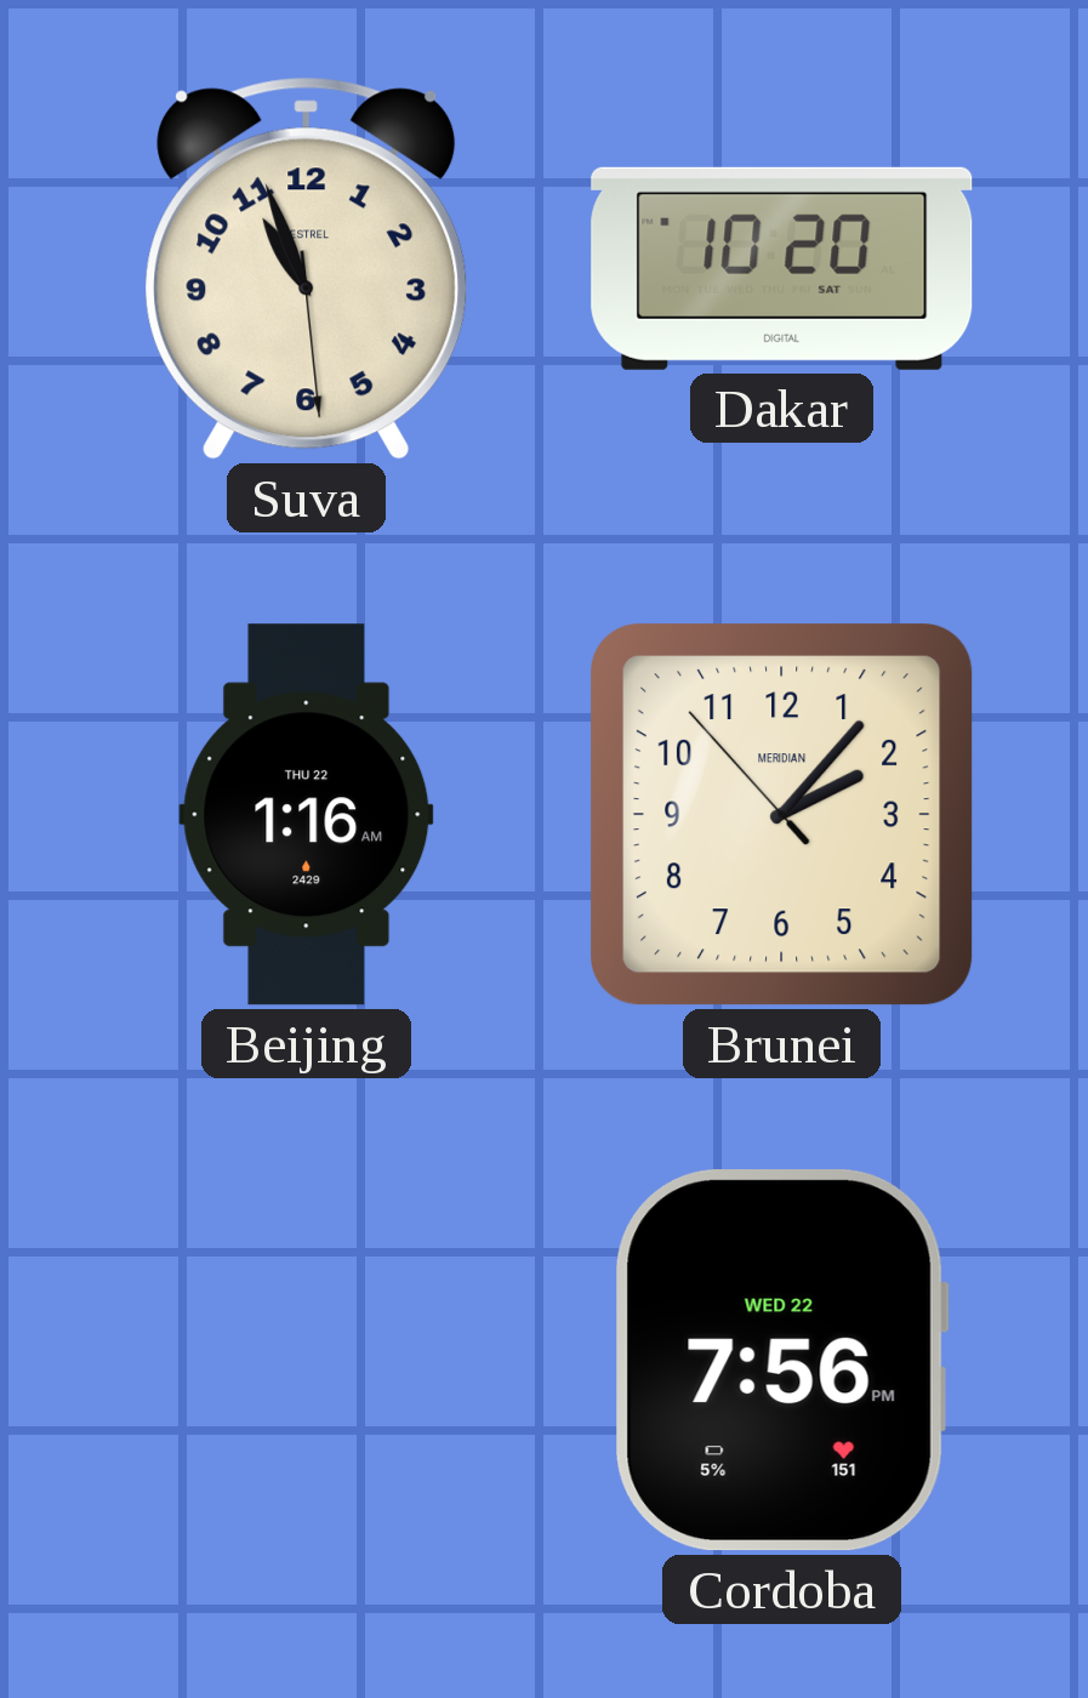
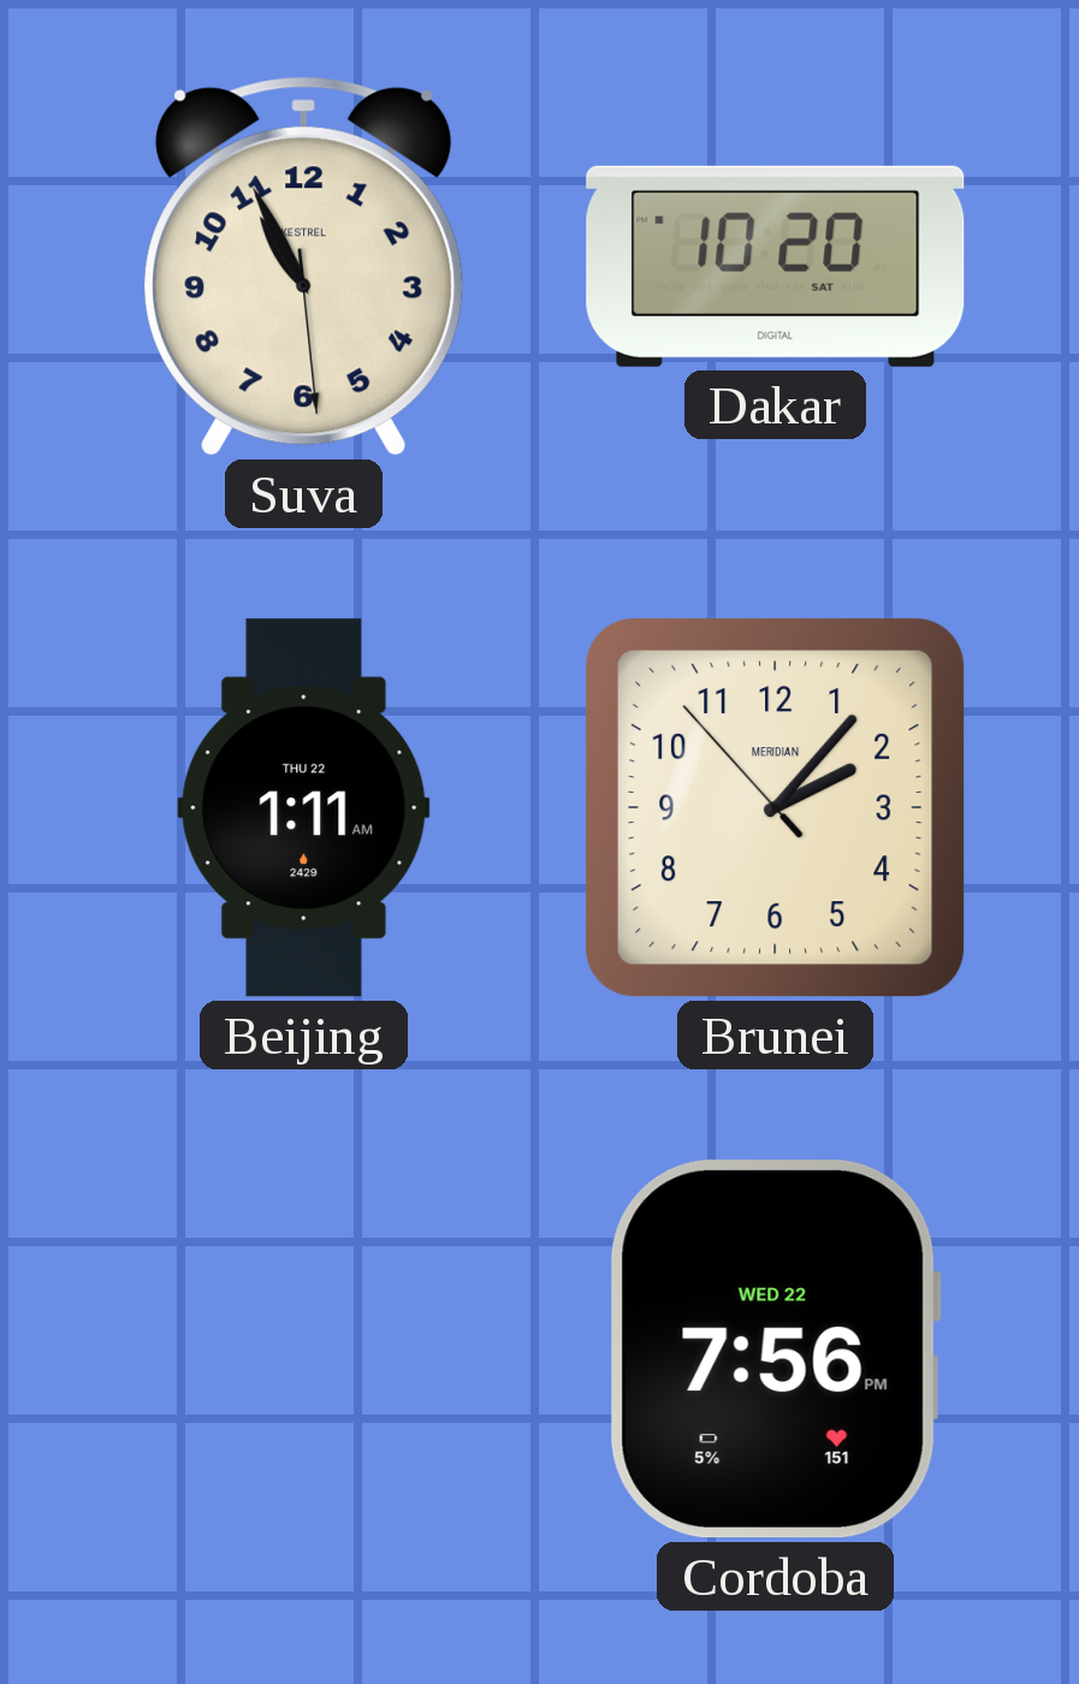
Suva: 10:56 -> 10:55 (304, 266)
Beijing: 1:16 -> 1:11 (304, 808)
